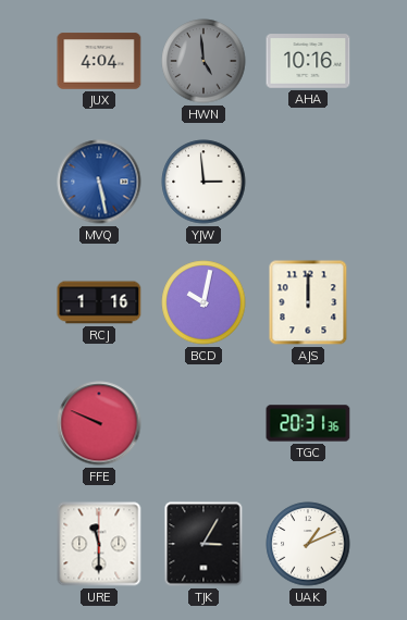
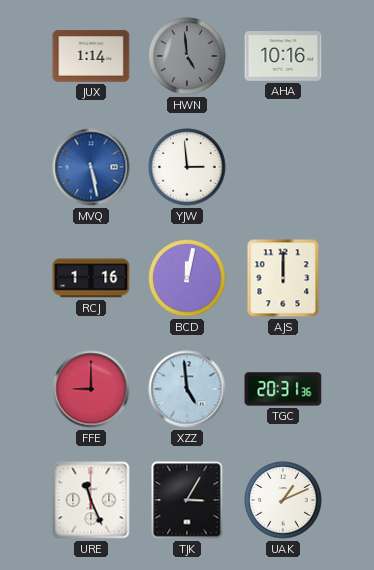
JUX: 4:04 -> 1:14 (91, 56)
BCD: 10:02 -> 12:02 (187, 278)
FFE: 9:49 -> 9:00 (91, 389)
XZZ: none -> 4:59 (187, 389)
URE: 11:30 -> 11:26 (91, 500)
